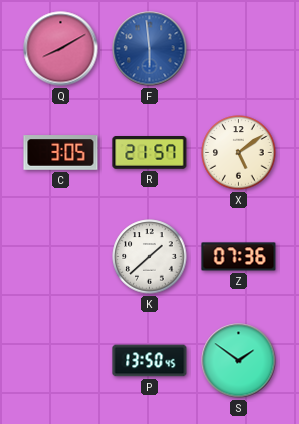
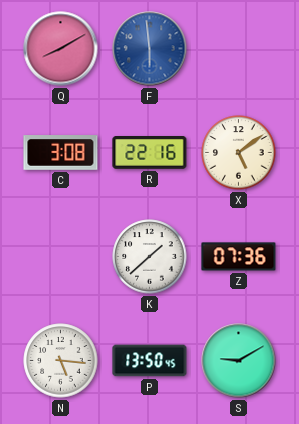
C: 3:05 -> 3:08 (61, 153)
R: 21:57 -> 22:16 (150, 153)
N: none -> 5:16 (61, 361)
S: 1:51 -> 9:10 (239, 361)
